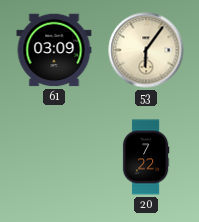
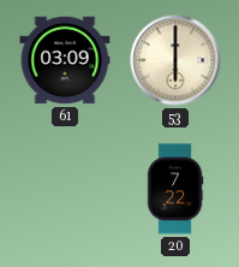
53: 6:06 -> 6:00 (175, 60)
